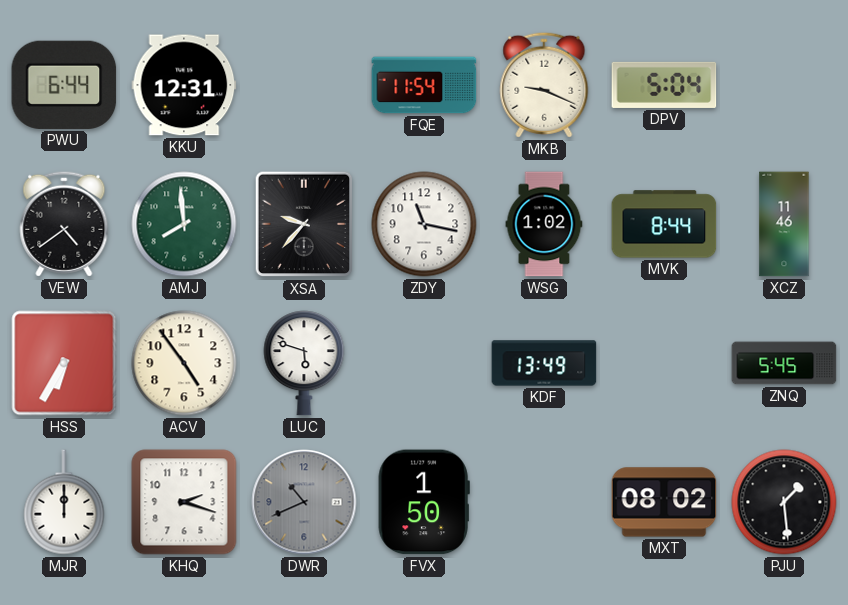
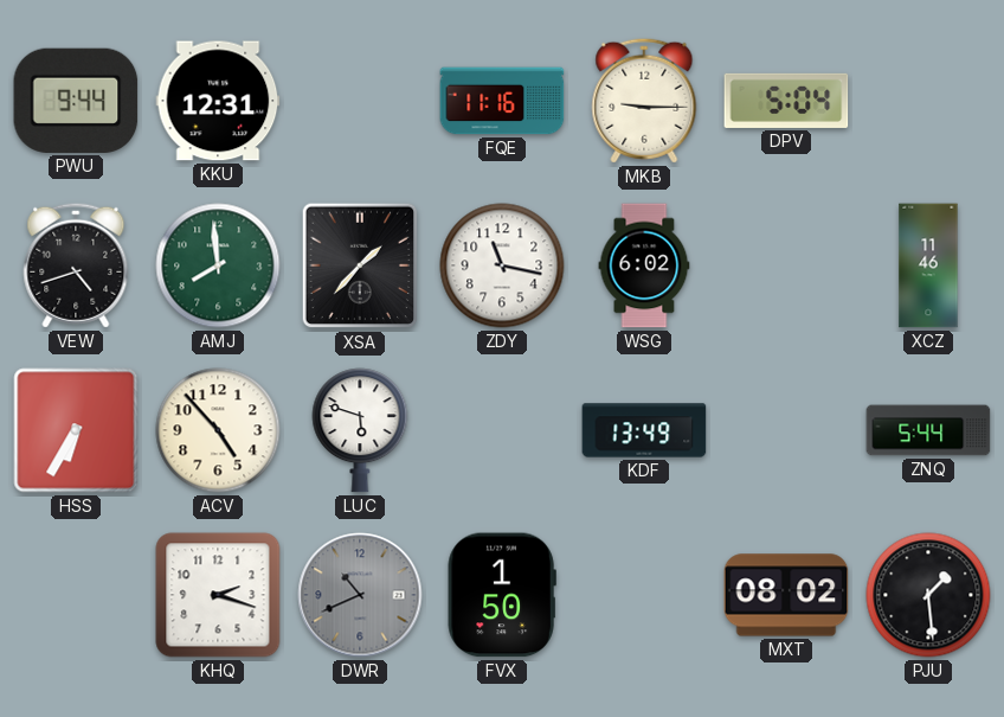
PWU: 6:44 -> 9:44 (76, 101)
FQE: 11:54 -> 11:16 (502, 101)
MKB: 9:19 -> 9:15 (644, 101)
VEW: 4:39 -> 4:42 (76, 265)
XSA: 9:37 -> 1:37 (360, 265)
WSG: 1:02 -> 6:02 (644, 265)
MVK: 8:44 -> none (664, 224)
ACV: 4:54 -> 4:53 (218, 430)
ZNQ: 5:45 -> 5:44 (928, 430)
MJR: 12:00 -> none (64, 502)
